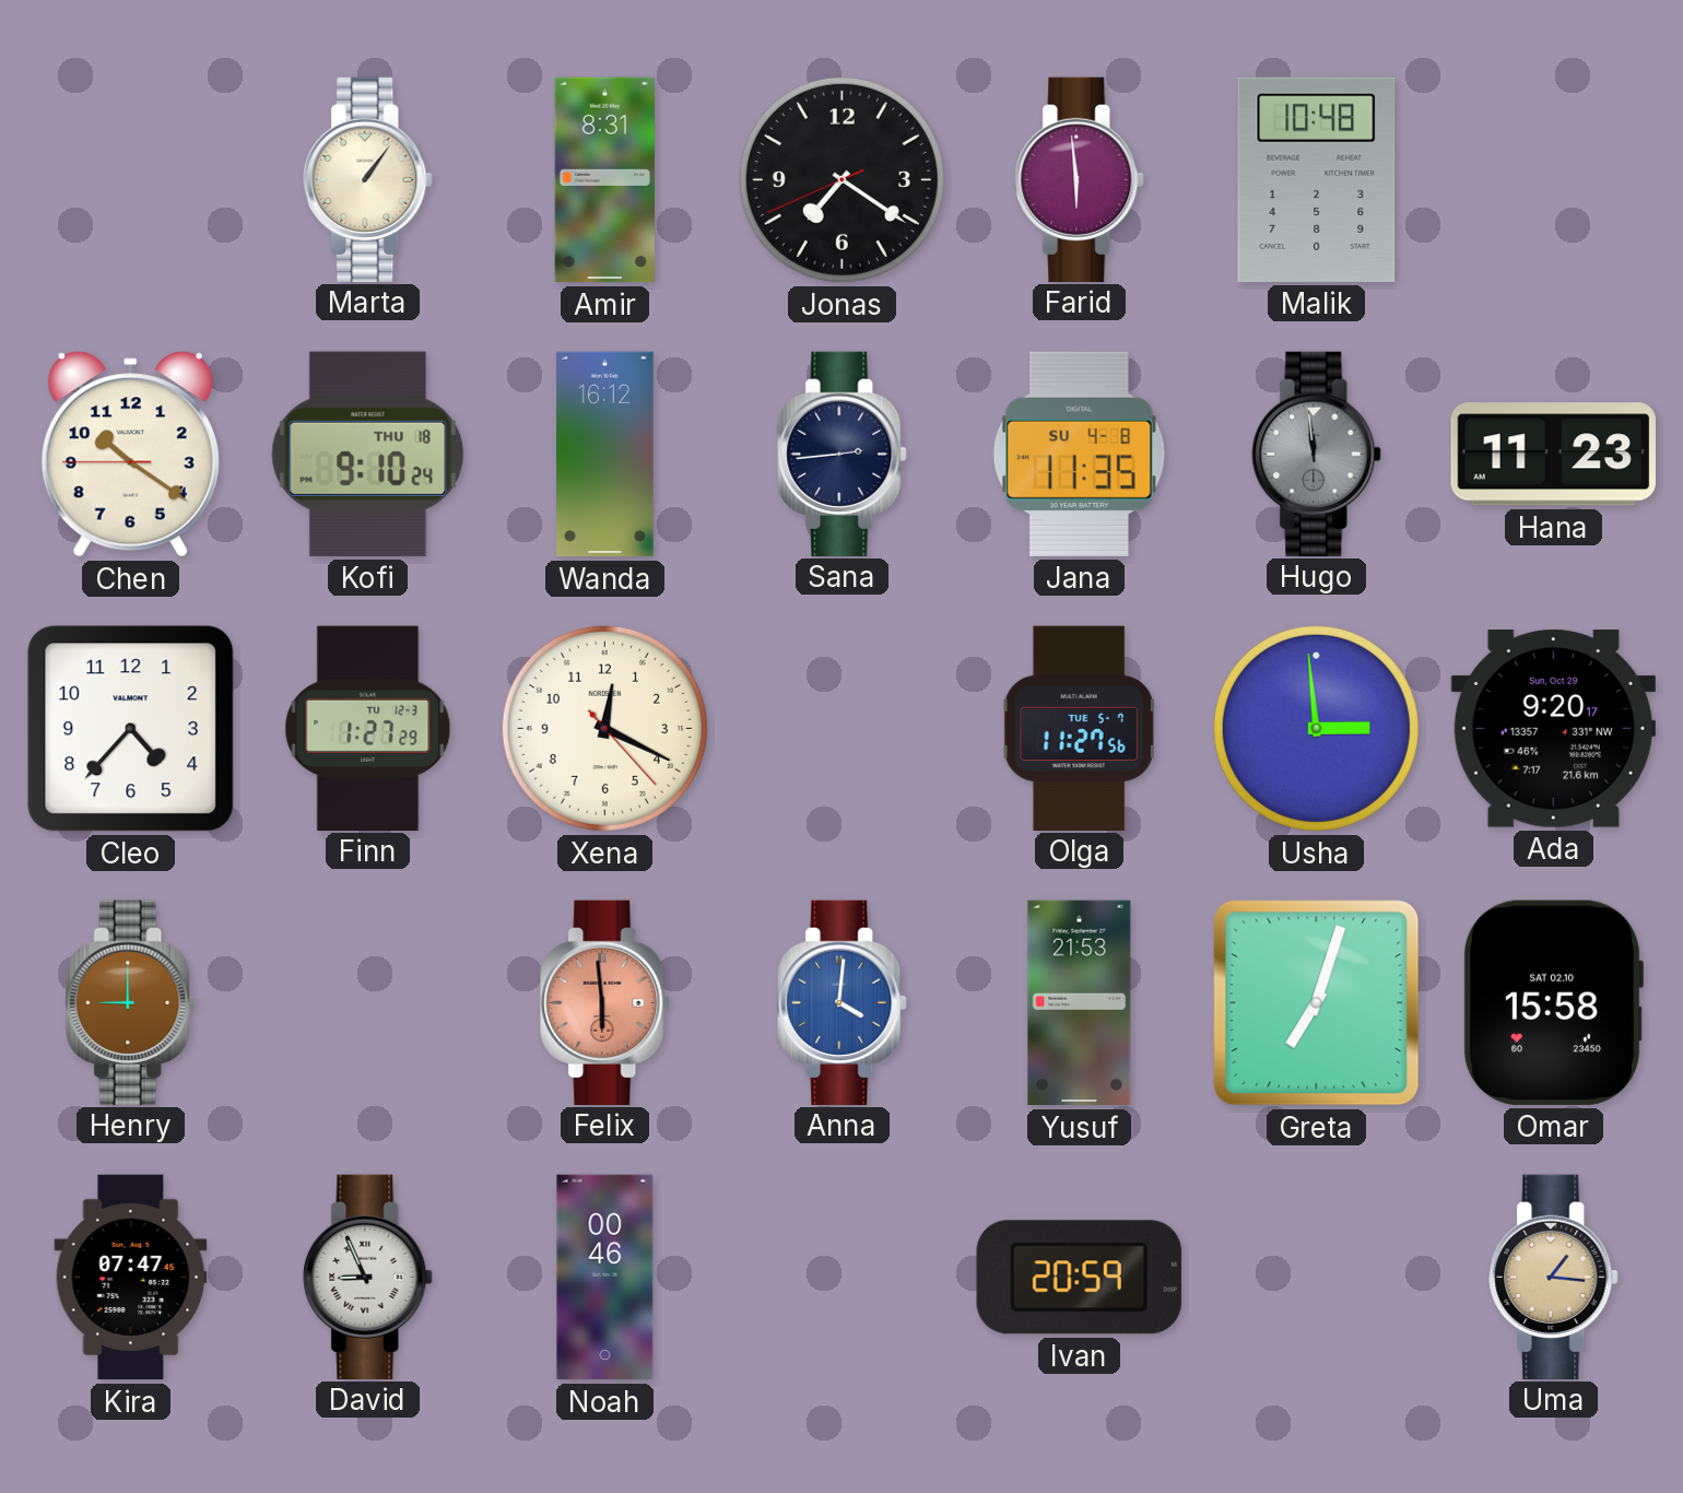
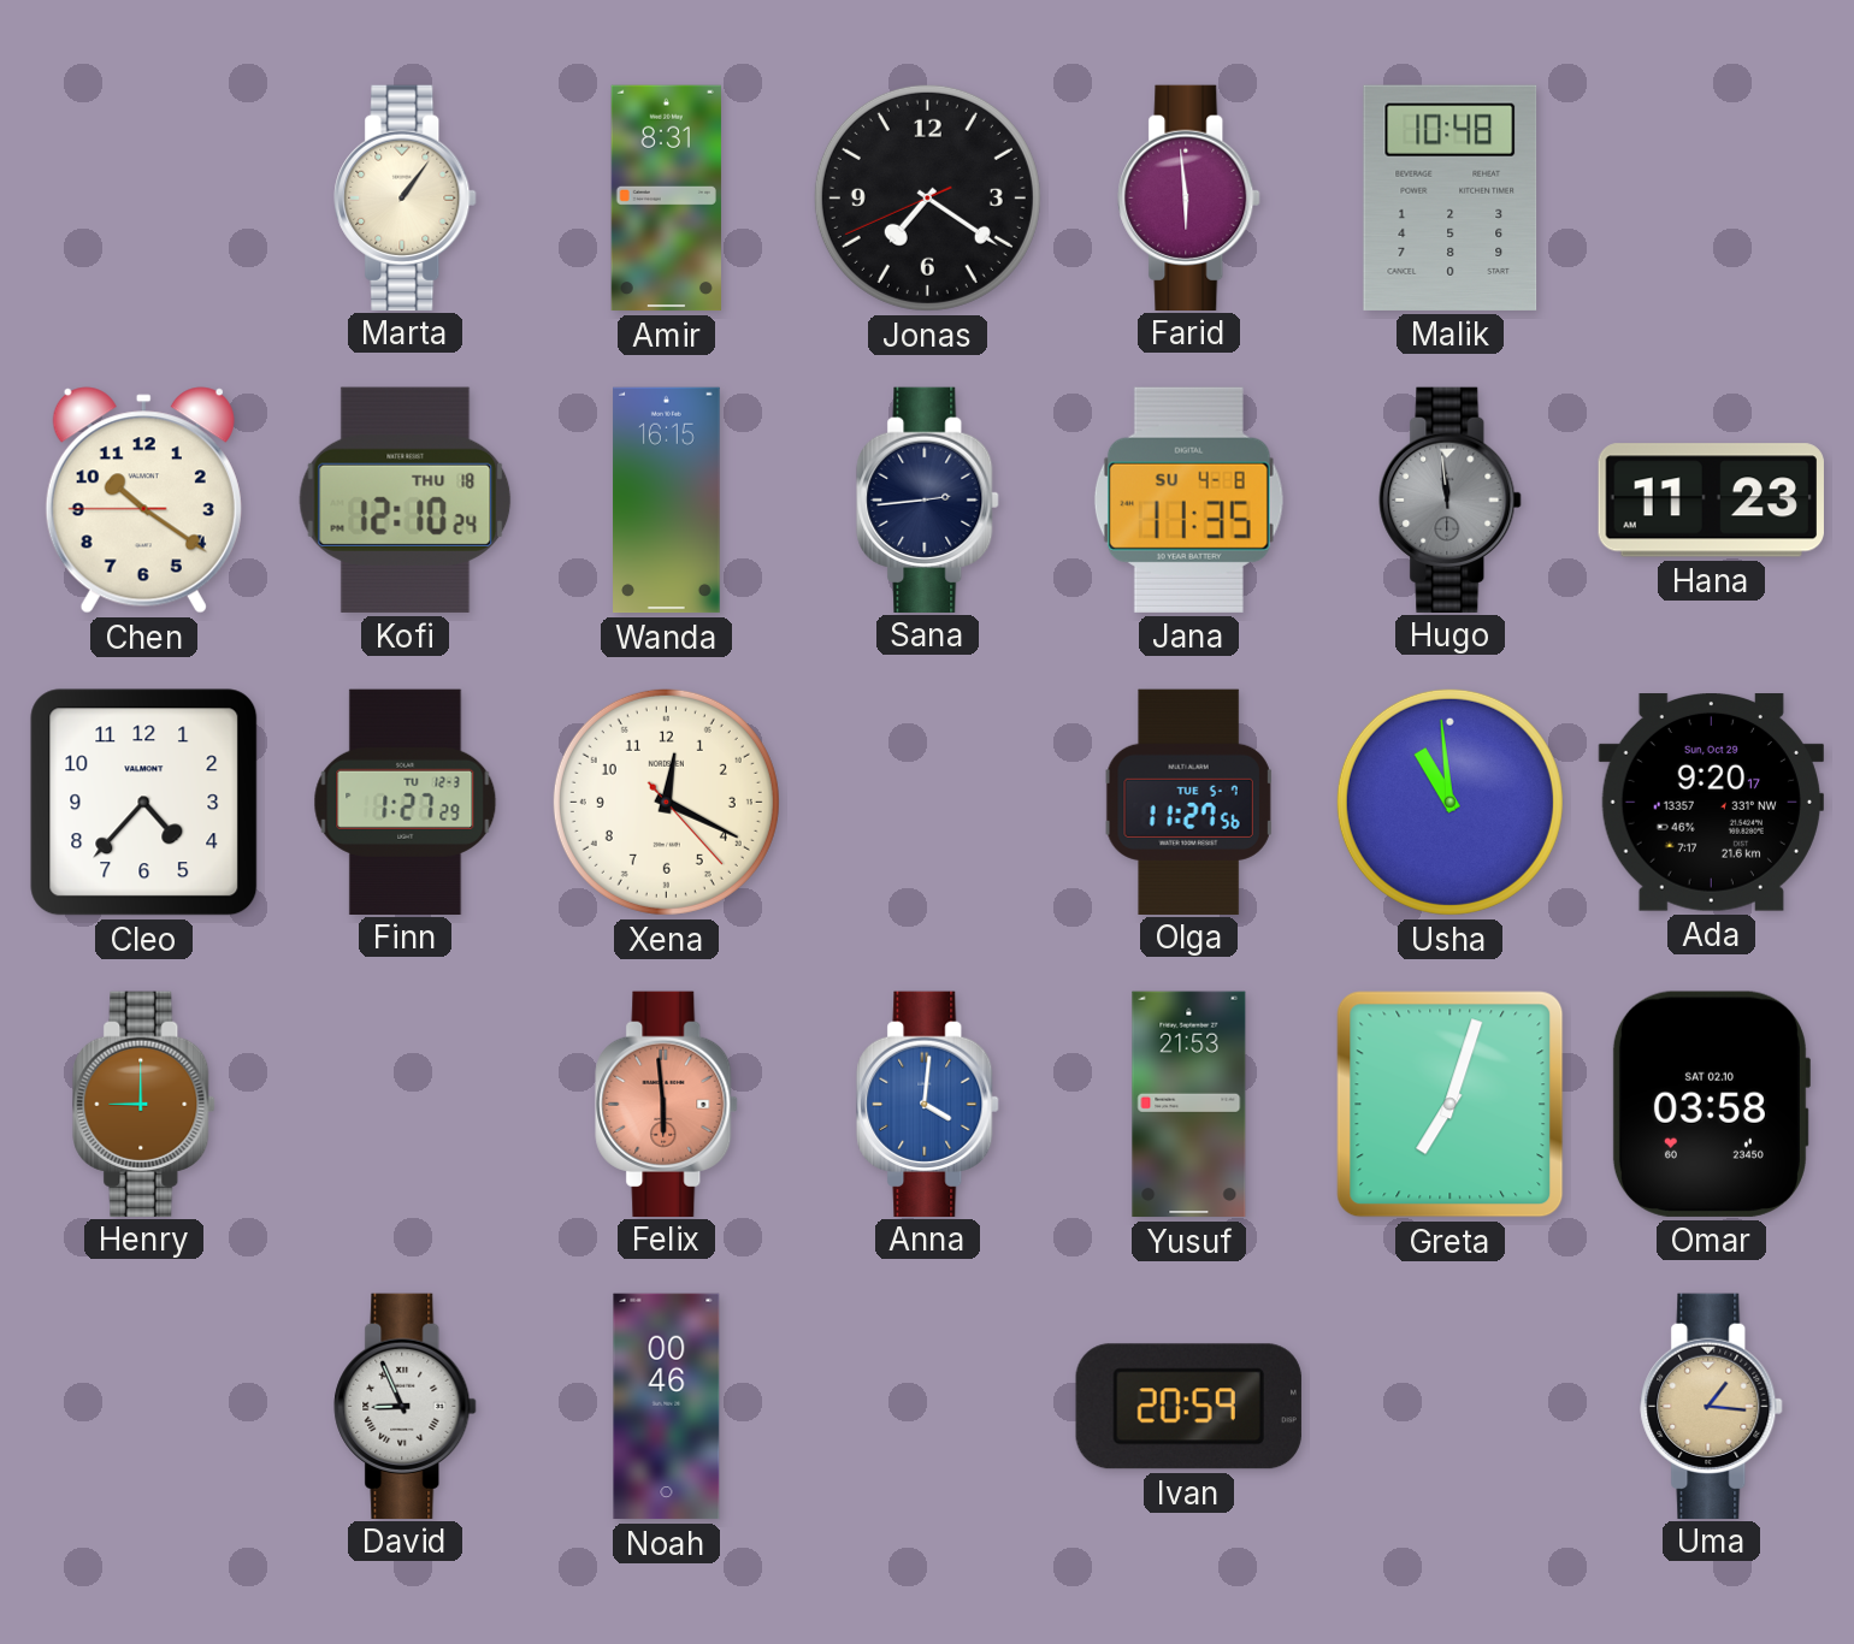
Kofi: 9:10 -> 12:10 (406, 499)
Wanda: 16:12 -> 16:15 (667, 501)
Usha: 2:59 -> 10:59 (1449, 802)
Omar: 15:58 -> 03:58 (1711, 1104)
Kira: 07:47 -> none (131, 1278)
